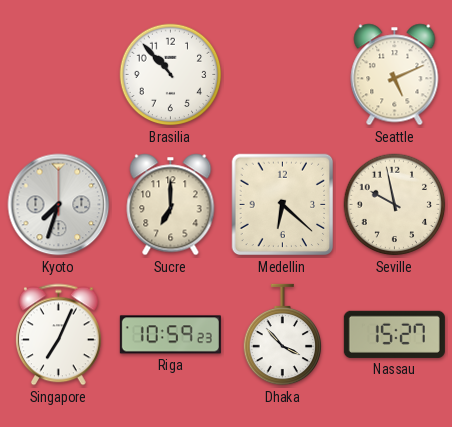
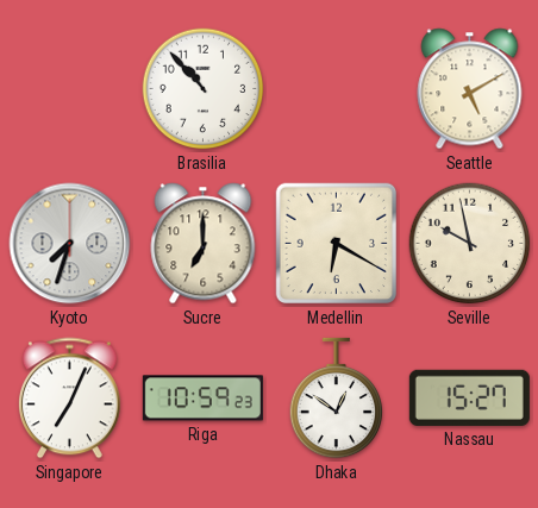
Seattle: 5:11 -> 5:10 (470, 89)
Medellin: 6:22 -> 6:20 (337, 244)
Dhaka: 3:53 -> 12:51 (337, 399)
